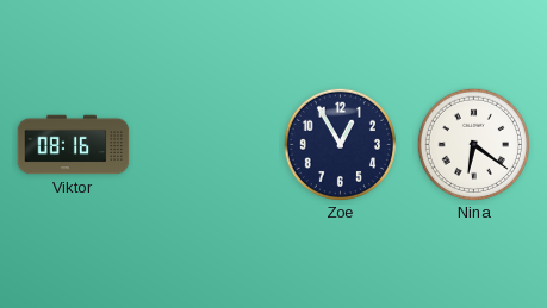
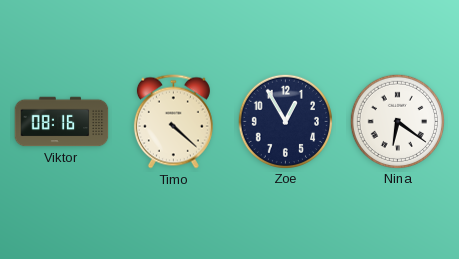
Timo: none -> 4:22 (173, 122)
